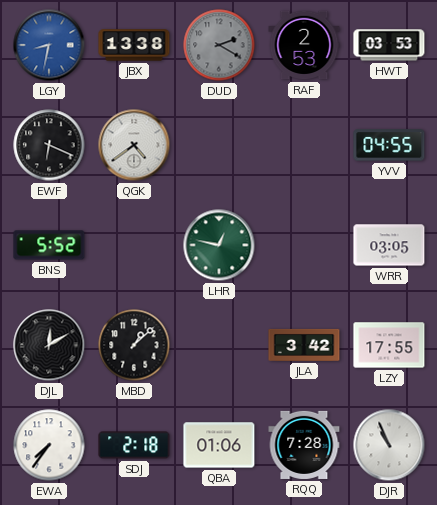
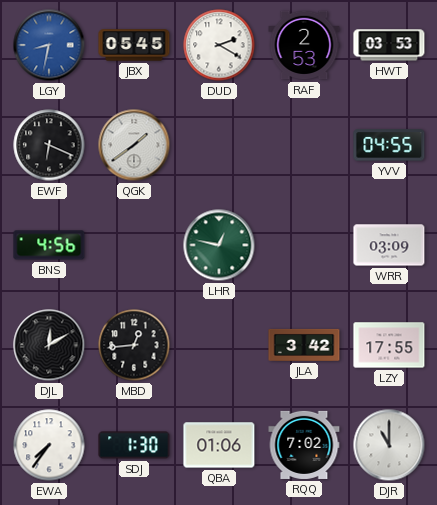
JBX: 13:38 -> 05:45 (134, 45)
DUD dial: grey -> white (219, 45)
QGK: 4:39 -> 1:39 (134, 145)
BNS: 5:52 -> 4:56 (49, 245)
WRR: 03:05 -> 03:09 (389, 245)
MBD: 1:08 -> 12:44 (134, 345)
SDJ: 2:18 -> 1:30 (134, 445)
RQQ: 7:28 -> 7:02 (304, 445)
DJR: 10:56 -> 11:00 (389, 445)
